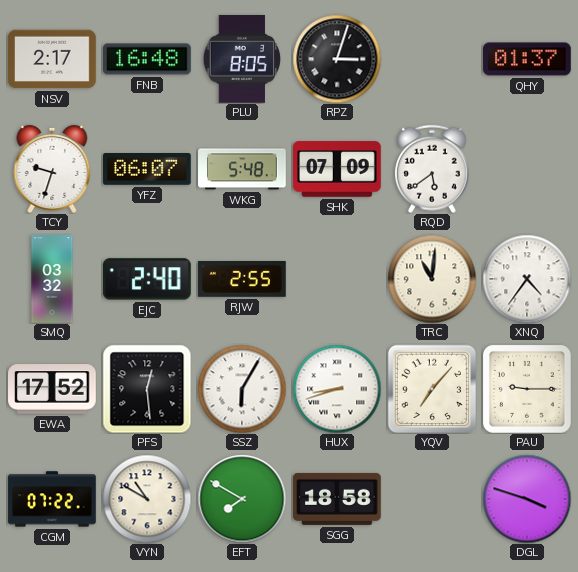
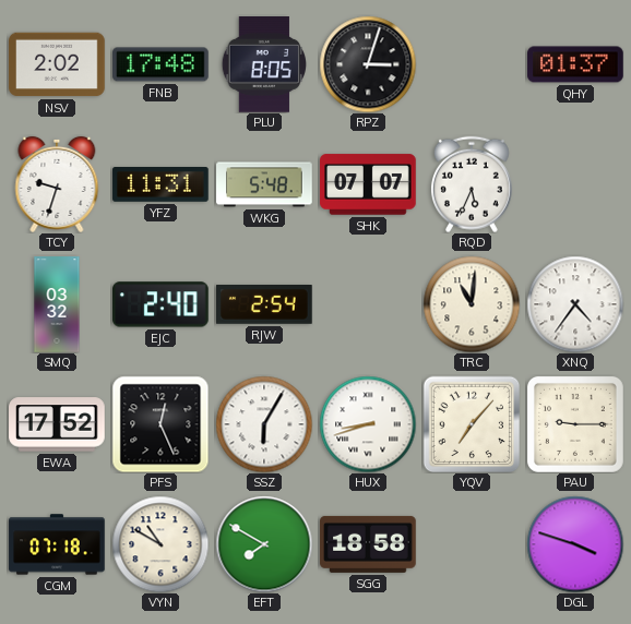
NSV: 2:17 -> 2:02 (57, 64)
FNB: 16:48 -> 17:48 (160, 64)
YFZ: 06:07 -> 11:31 (160, 184)
SHK: 07:09 -> 07:07 (368, 184)
RQD: 5:39 -> 5:34 (472, 184)
RJW: 2:55 -> 2:54 (264, 305)
PFS: 12:29 -> 12:26 (160, 424)
CGM: 07:22 -> 07:18 (57, 544)
